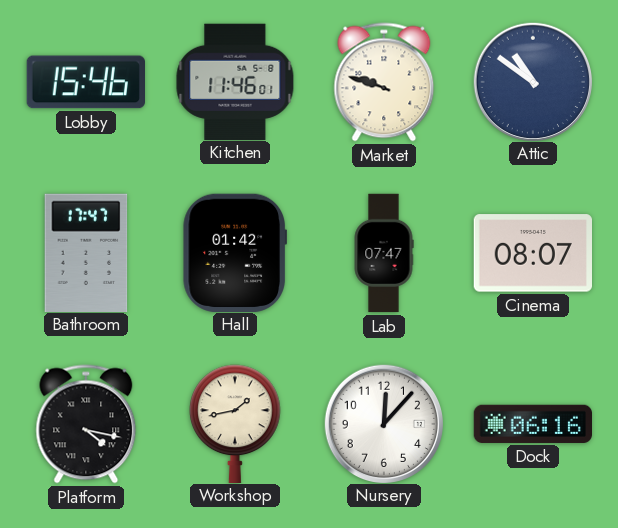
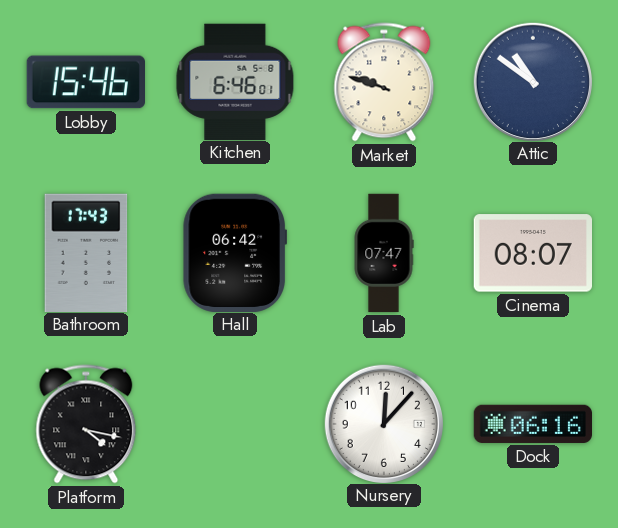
Kitchen: 11:46 -> 6:46 (235, 81)
Bathroom: 17:47 -> 17:43 (86, 252)
Hall: 01:42 -> 06:42 (234, 252)
Workshop: 1:43 -> none (236, 423)
